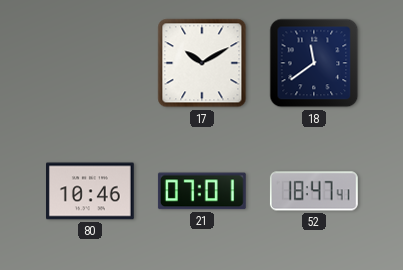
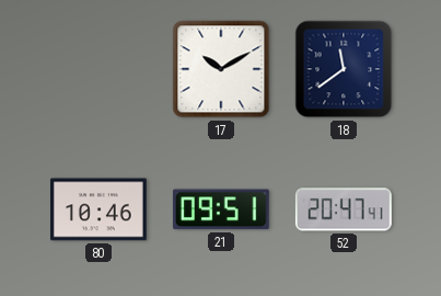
21: 07:01 -> 09:51 (221, 209)
52: 18:47 -> 20:47 (344, 209)
